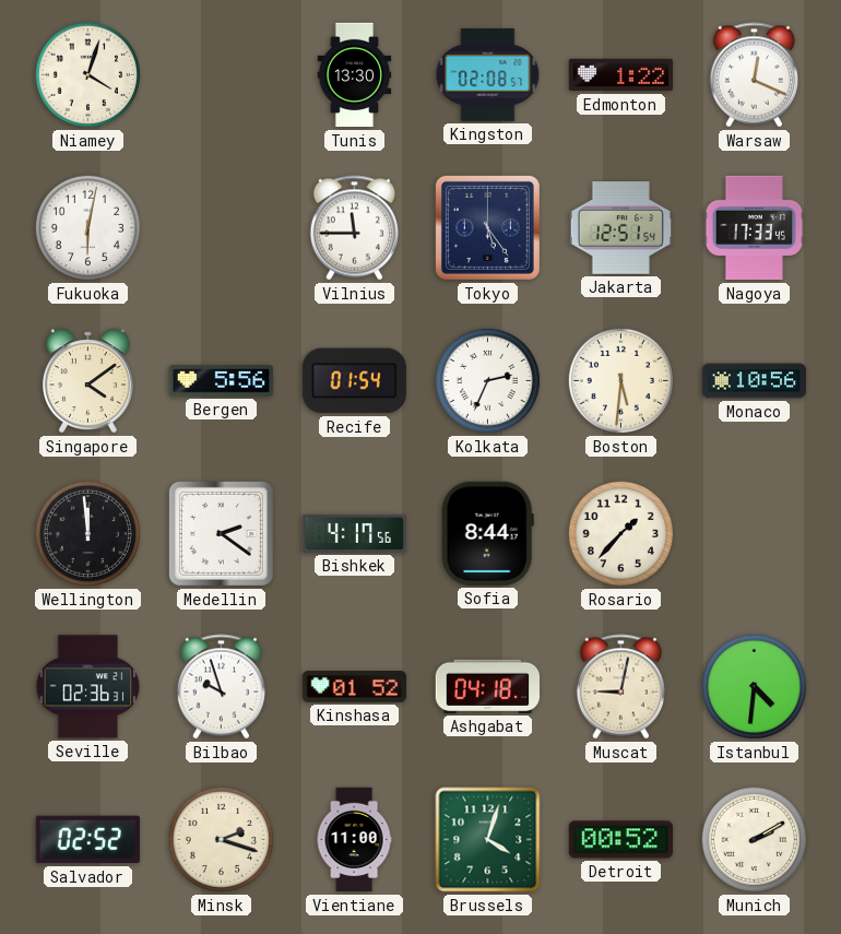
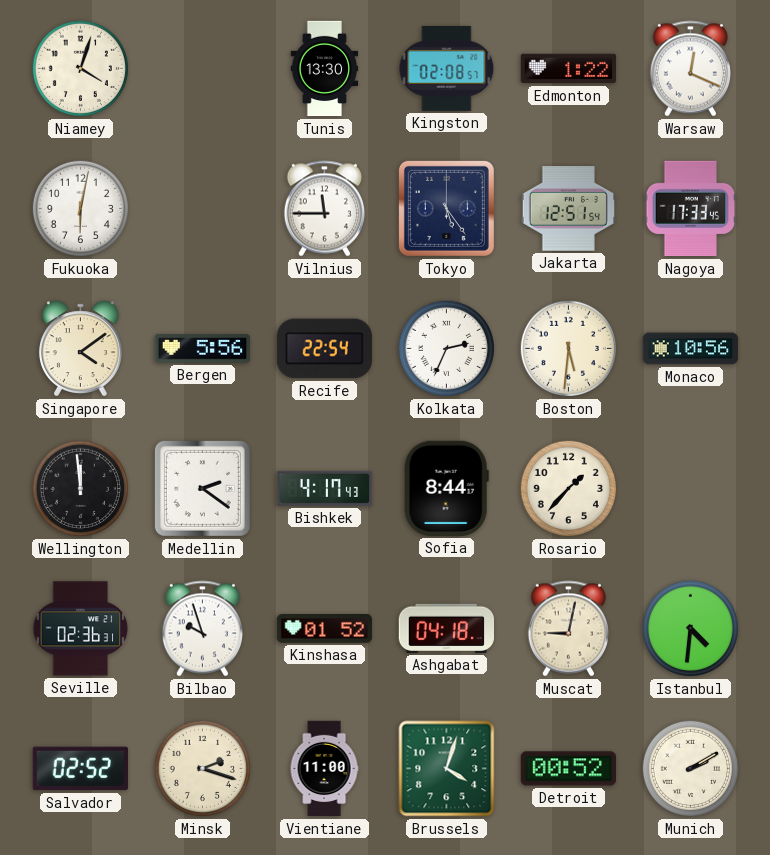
Recife: 01:54 -> 22:54 (324, 349)
Bishkek: 4:17:56 -> 4:17:43 (325, 488)
